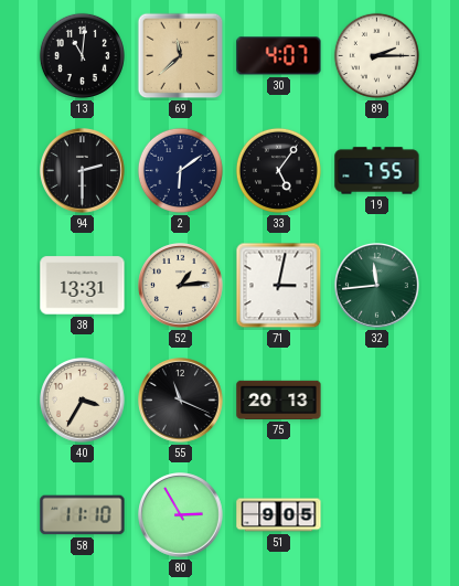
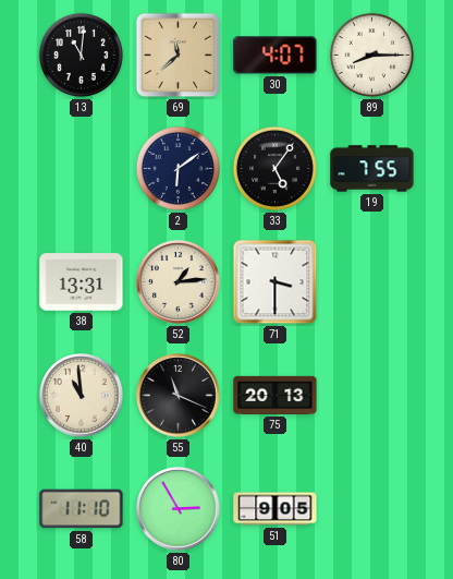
89: 2:15 -> 8:15 (371, 55)
94: 2:30 -> none (83, 171)
71: 3:02 -> 3:30 (276, 282)
32: 11:44 -> none (377, 286)
40: 3:35 -> 10:59 (82, 396)
